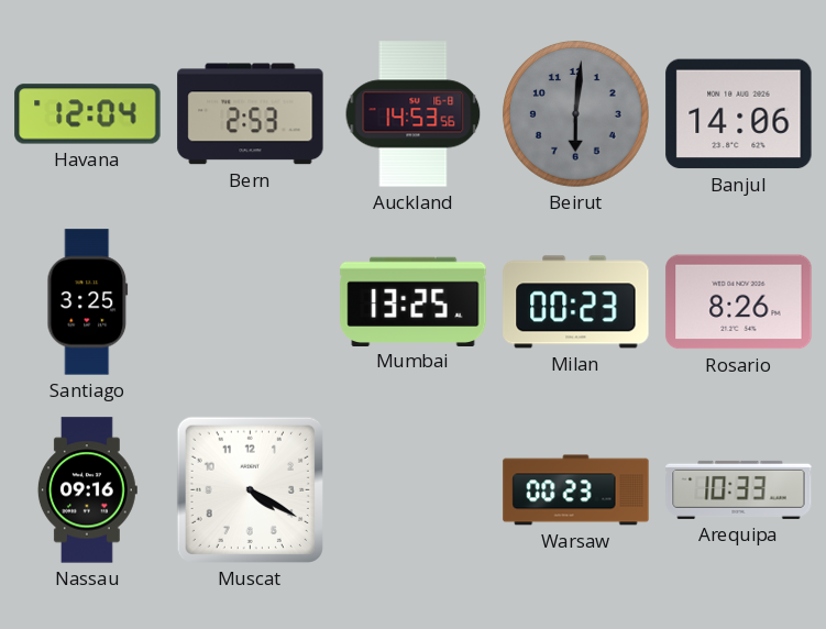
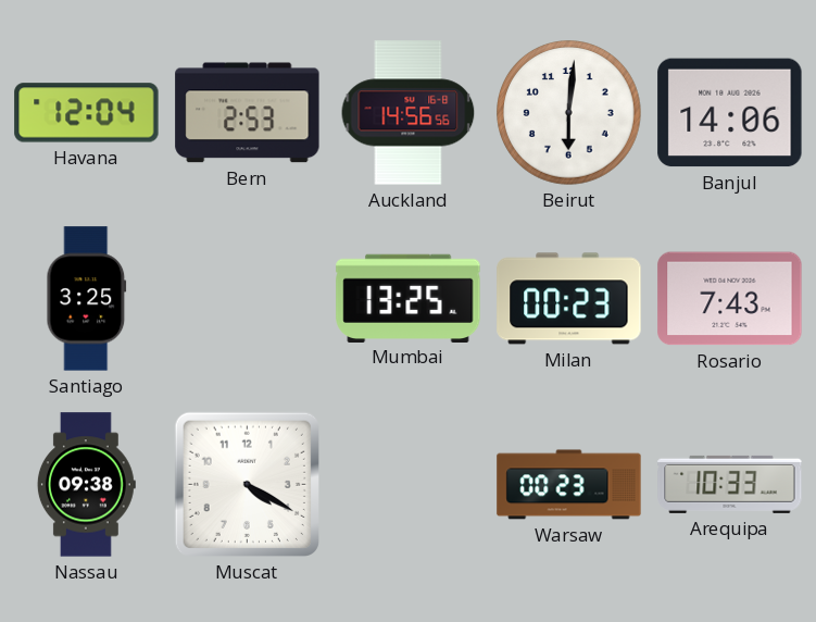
Auckland: 14:53 -> 14:56 (409, 113)
Beirut dial: grey -> white (569, 113)
Rosario: 8:26 -> 7:43 (730, 299)
Nassau: 09:16 -> 09:38 (86, 485)
